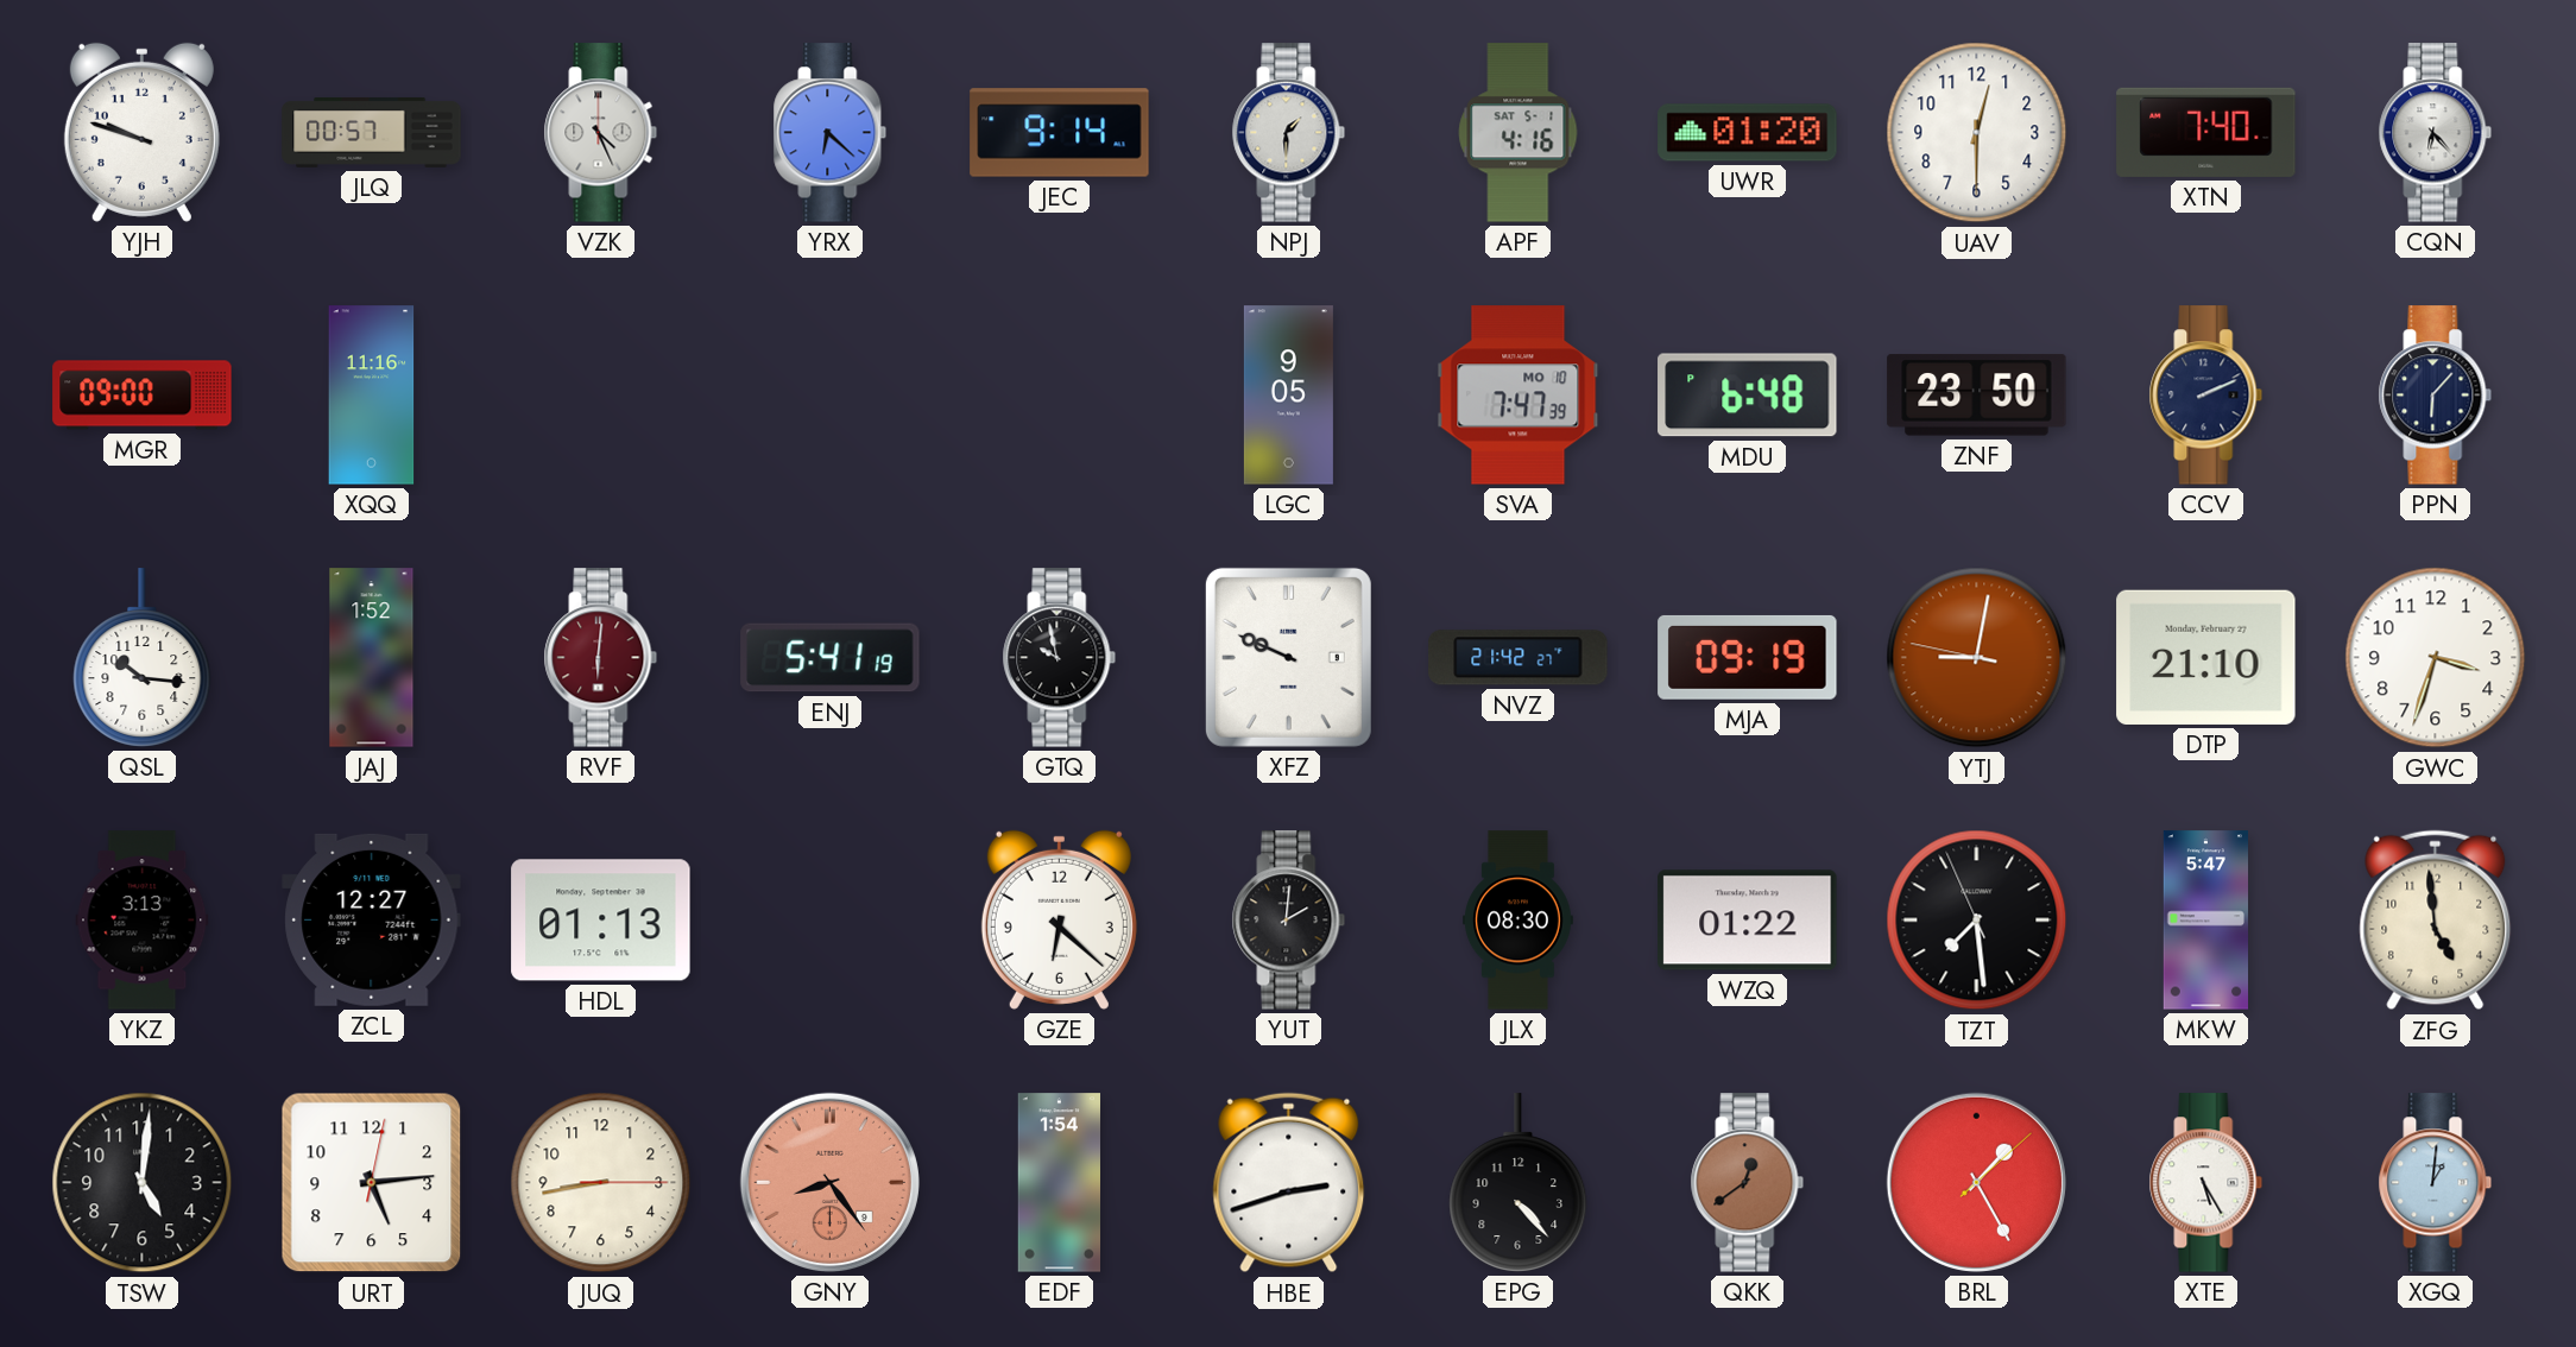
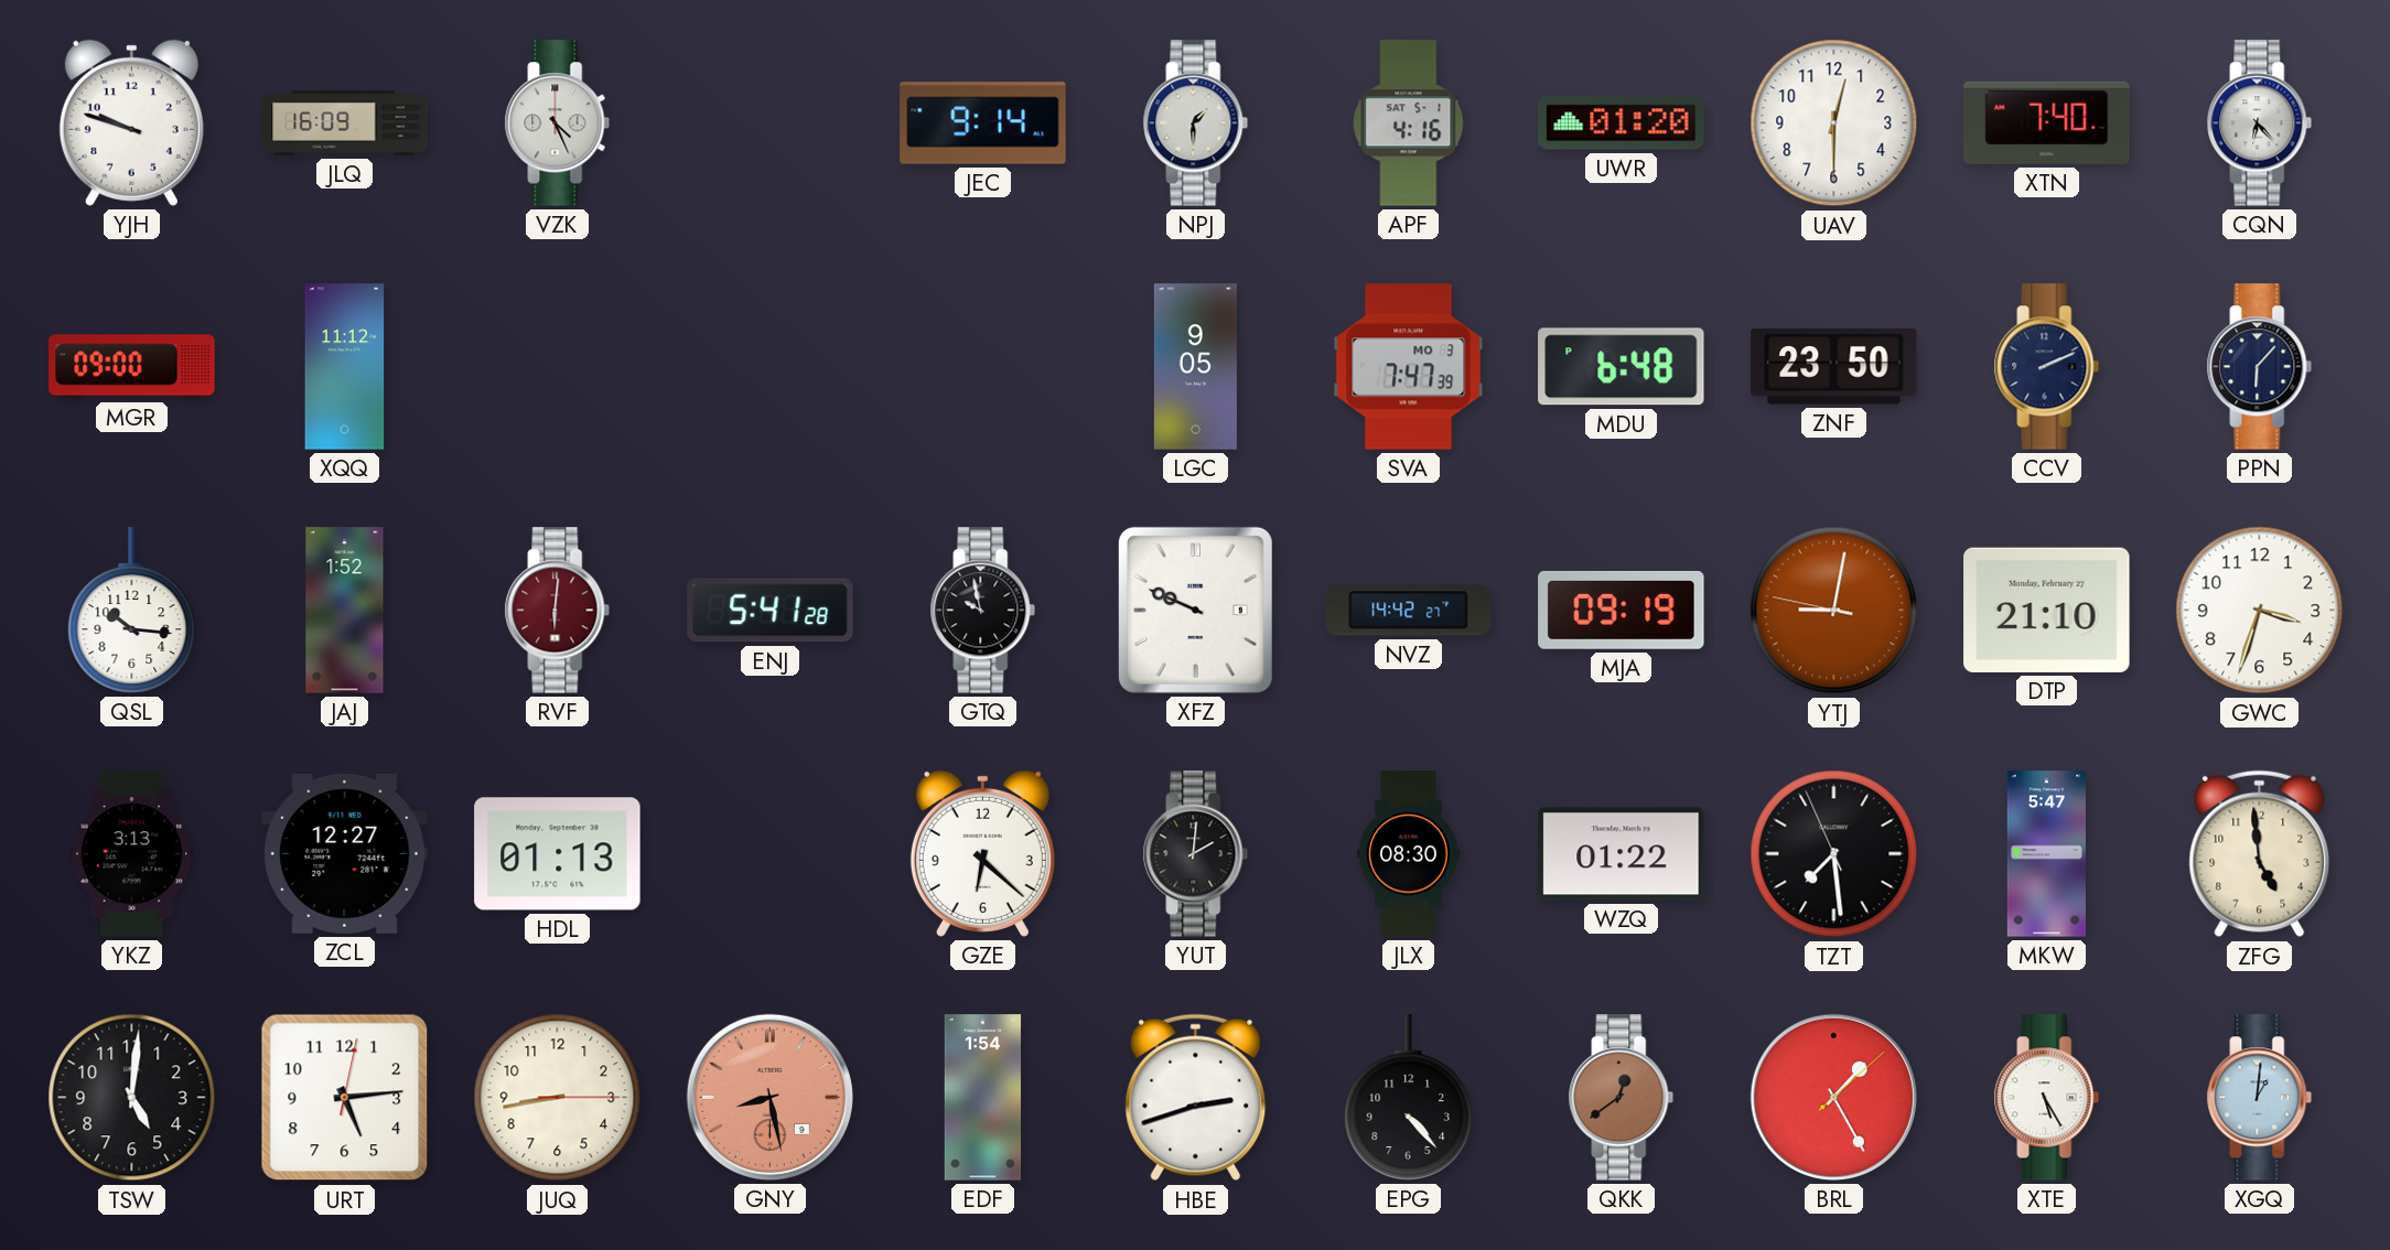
JLQ: 00:57 -> 16:09 (345, 122)
YRX: 6:22 -> none (831, 133)
XQQ: 11:16 -> 11:12 (345, 367)
SVA date: MO 10 -> MO 3 (1409, 367)
ENJ: 5:41:19 -> 5:41:28 (771, 611)
NVZ: 21:42 -> 14:42 (1409, 611)
GNY: 8:24 -> 8:28 (769, 1097)
